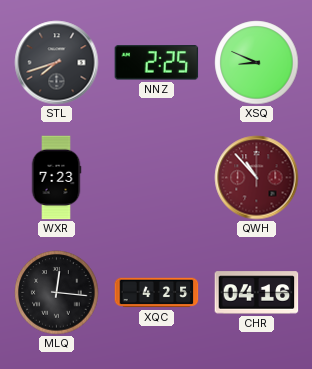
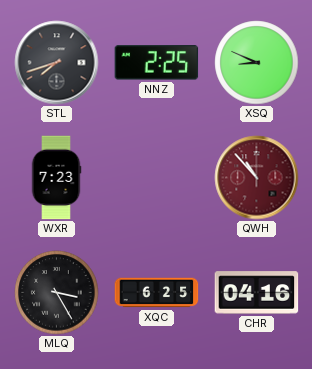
MLQ: 12:16 -> 3:25 (57, 293)
XQC: 4:25 -> 6:25 (157, 293)
